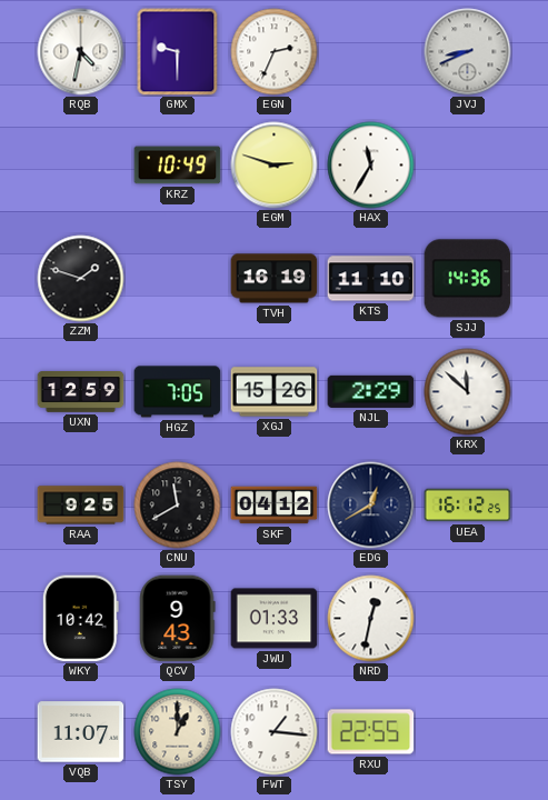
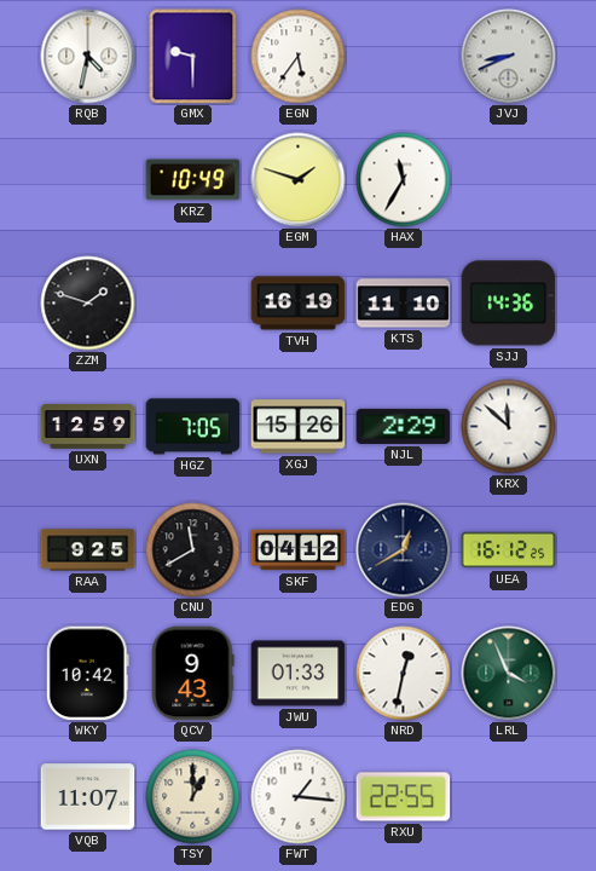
EGN: 2:34 -> 5:36 (299, 57)
EGM: 2:48 -> 1:48 (299, 180)
LRL: none -> 3:56 (509, 674)
